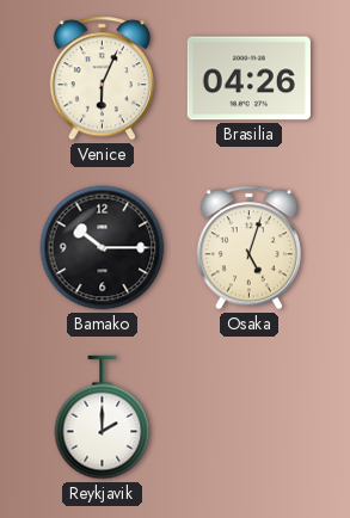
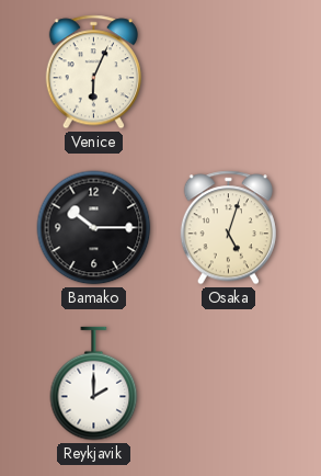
Brasilia: 04:26 -> none (248, 79)
